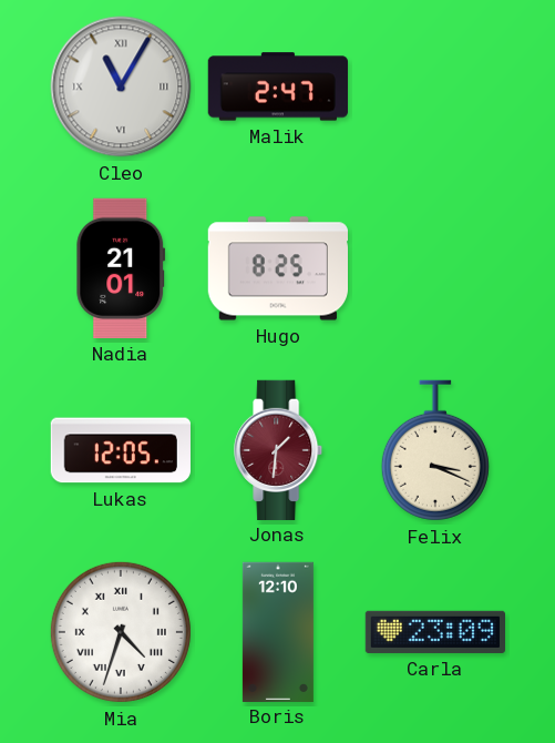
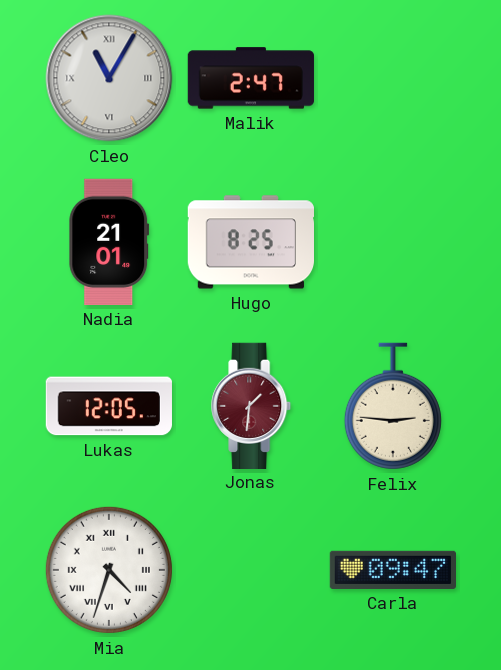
Felix: 3:19 -> 2:46 (393, 406)
Boris: 12:10 -> none (278, 631)
Carla: 23:09 -> 09:47 (392, 570)
